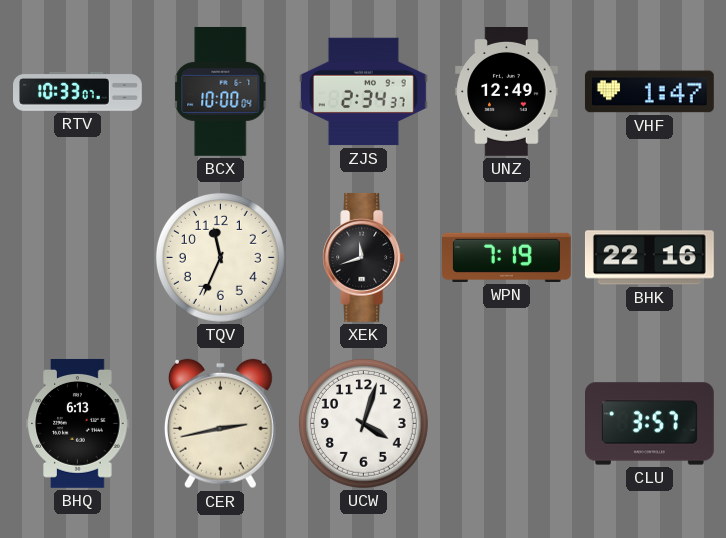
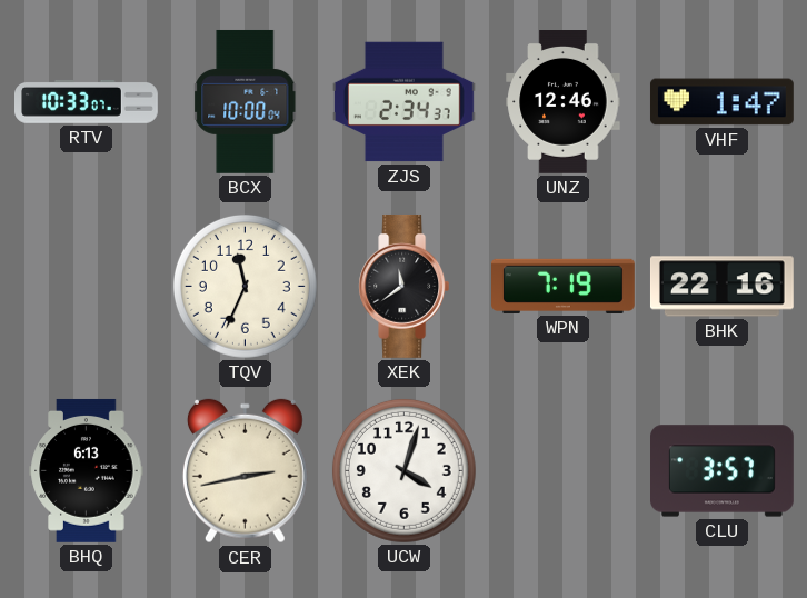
UNZ: 12:49 -> 12:46 (564, 102)
XEK: 11:42 -> 11:39 (405, 286)
